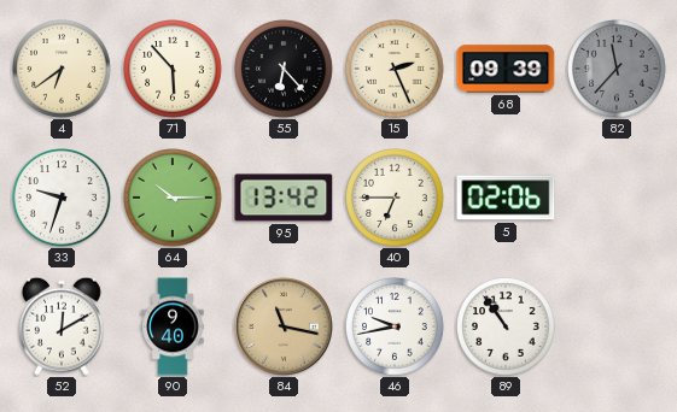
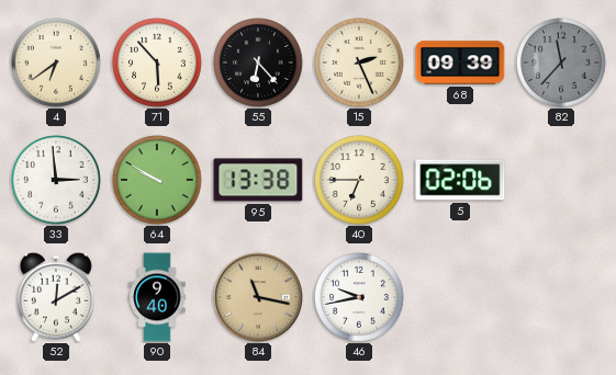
33: 9:33 -> 2:59 (56, 180)
64: 10:15 -> 9:50 (157, 180)
95: 13:42 -> 13:38 (258, 180)
89: 10:54 -> none (506, 326)
